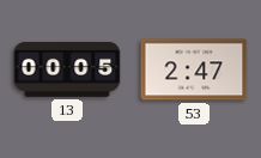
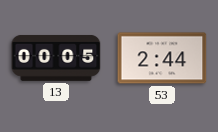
53: 2:47 -> 2:44 (162, 58)
